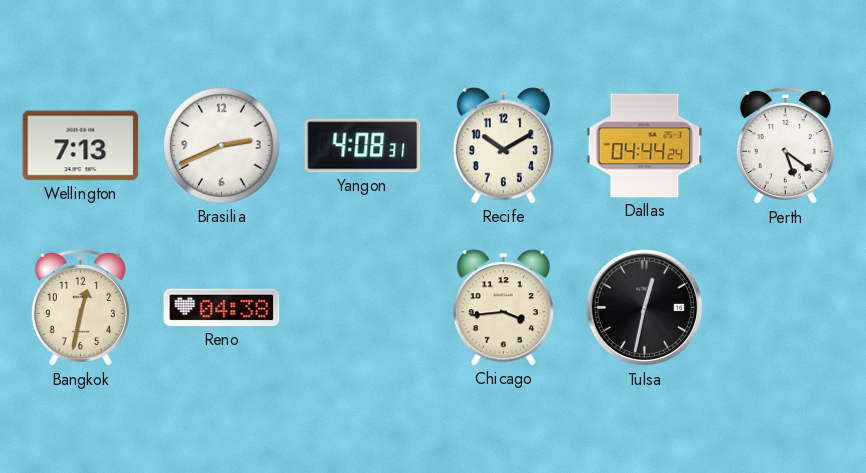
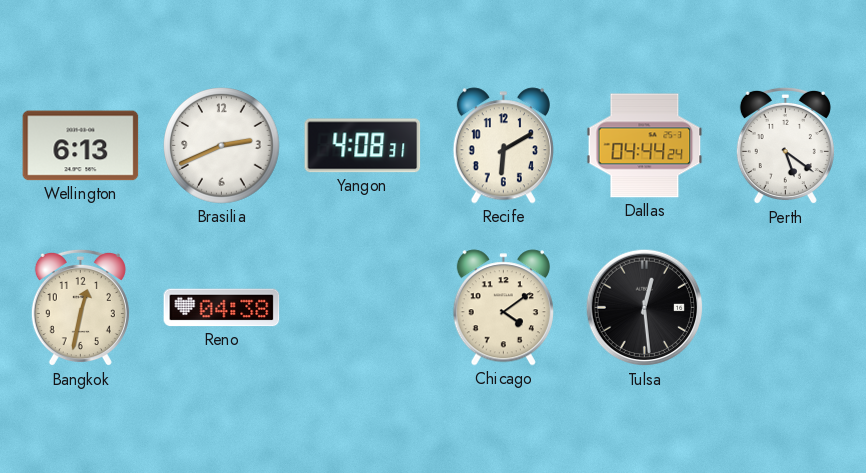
Wellington: 7:13 -> 6:13 (81, 146)
Recife: 10:10 -> 6:10 (503, 146)
Chicago: 3:44 -> 4:09 (503, 308)
Tulsa: 12:32 -> 12:29 (645, 308)
